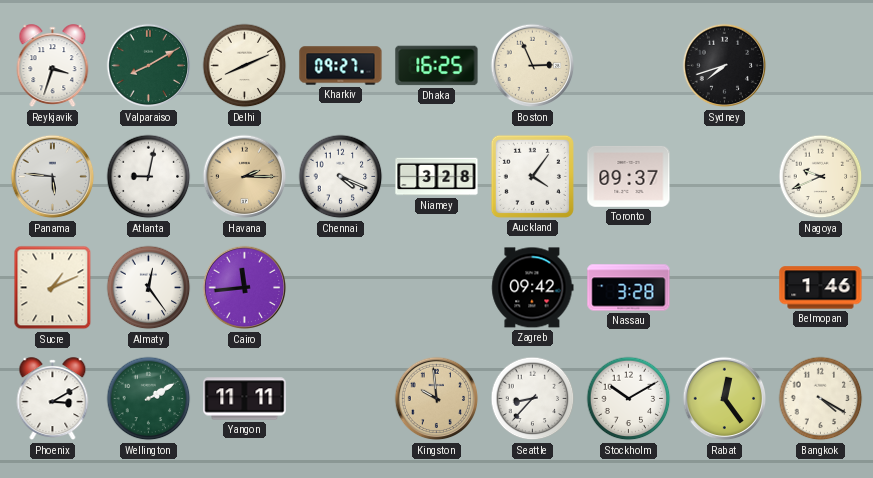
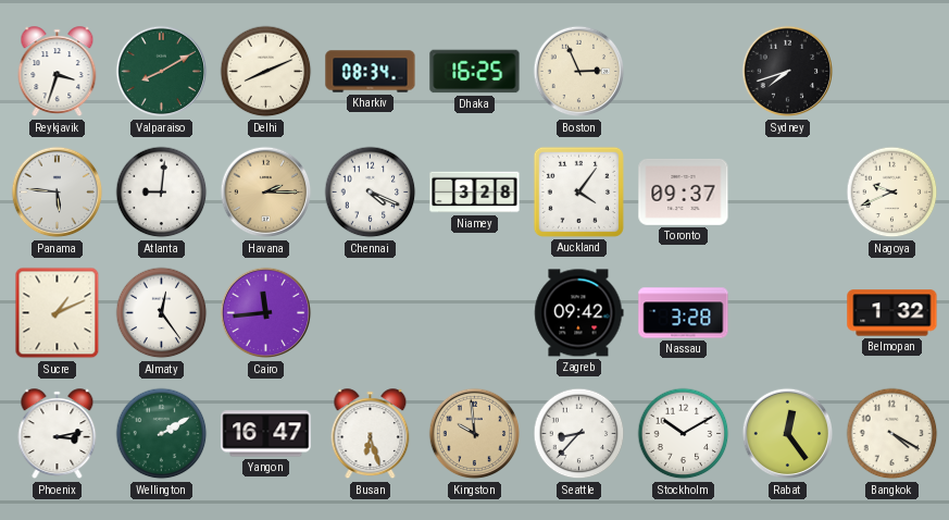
Kharkiv: 09:27 -> 08:34 (371, 72)
Atlanta: 9:02 -> 9:01 (162, 193)
Belmopan: 1:46 -> 1:32 (892, 313)
Phoenix: 3:10 -> 3:13 (58, 434)
Yangon: 11:11 -> 16:47 (266, 434)
Busan: none -> 6:27 (371, 434)
